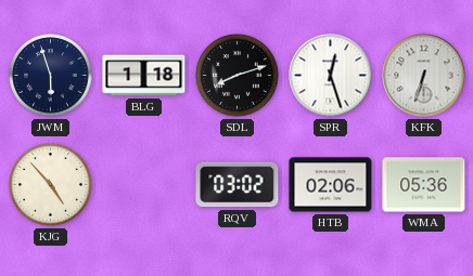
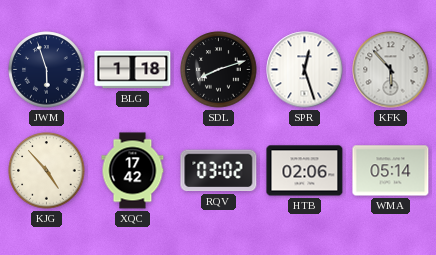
KFK: 6:33 -> 5:53 (391, 70)
XQC: none -> 17:42 (133, 171)
WMA: 05:36 -> 05:14 (391, 171)
